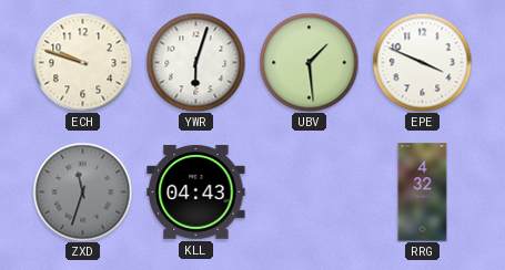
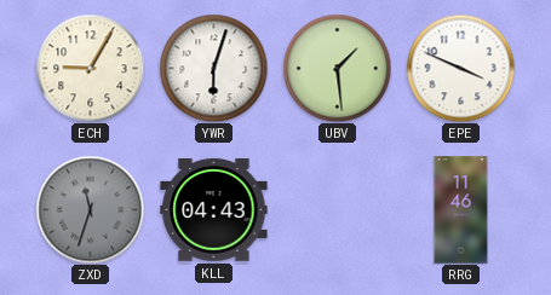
ECH: 9:48 -> 9:05 (90, 68)
RRG: 4:32 -> 11:46 (461, 210)
